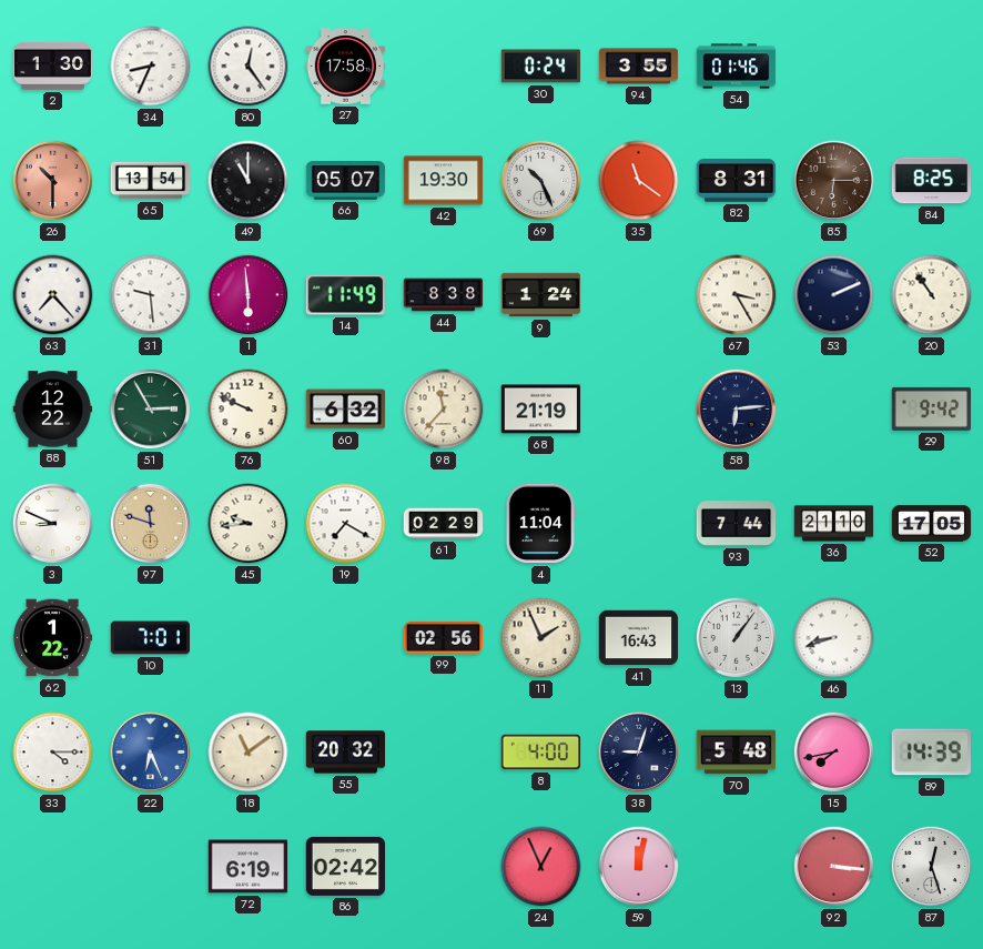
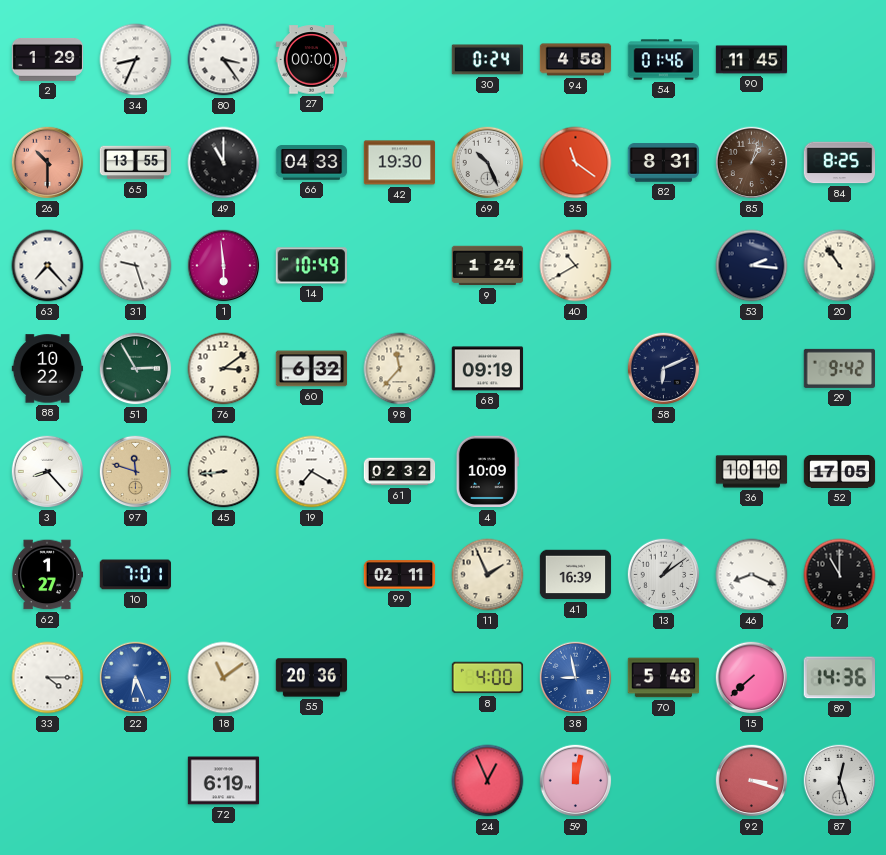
2: 1:30 -> 1:29 (48, 60)
80: 12:24 -> 3:24 (224, 60)
27: 17:58 -> 00:00 (312, 60)
94: 3:55 -> 4:58 (576, 60)
90: none -> 11:45 (752, 60)
65: 13:54 -> 13:55 (136, 163)
66: 05:07 -> 04:33 (312, 163)
85: 6:15 -> 1:03 (752, 163)
31: 9:29 -> 9:27 (136, 266)
14: 11:49 -> 10:49 (311, 266)
44: 8:38 -> none (444, 295)
40: none -> 10:40 (576, 266)
67: 3:25 -> none (737, 295)
53: 2:11 -> 2:16 (752, 266)
88: 12:22 -> 10:22 (48, 369)
76: 9:49 -> 3:09 (224, 369)
68: 21:19 -> 09:19 (488, 369)
58: 6:14 -> 6:11 (664, 369)
3: 8:49 -> 8:23 (48, 472)
45: 9:44 -> 8:44 (224, 472)
61: 02:29 -> 02:32 (400, 472)
4: 11:04 -> 10:09 (487, 472)
93: 7:44 -> none (737, 524)
36: 21:10 -> 10:10 (752, 472)
62: 1:22 -> 1:27 (47, 575)
99: 02:56 -> 02:11 (400, 575)
41: 16:43 -> 16:39 (576, 575)
13: 1:06 -> 1:09 (664, 575)
46: 8:42 -> 8:19 (752, 575)
7: none -> 11:00 (840, 575)
55: 20:32 -> 20:36 (312, 678)
38: 9:03 -> 8:58 (576, 678)
38 dial: navy -> blue (576, 678)
15: 7:43 -> 7:38 (752, 678)
89: 14:39 -> 14:36 (839, 678)
86: 02:42 -> none (346, 866)
92: 3:16 -> 3:18 (752, 781)
